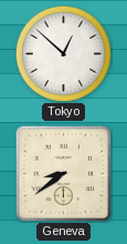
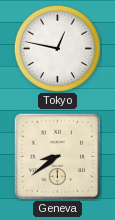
Tokyo: 12:52 -> 12:47 (57, 48)
